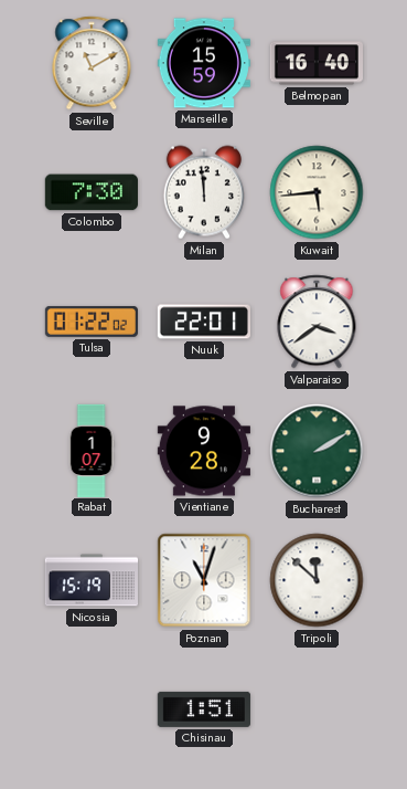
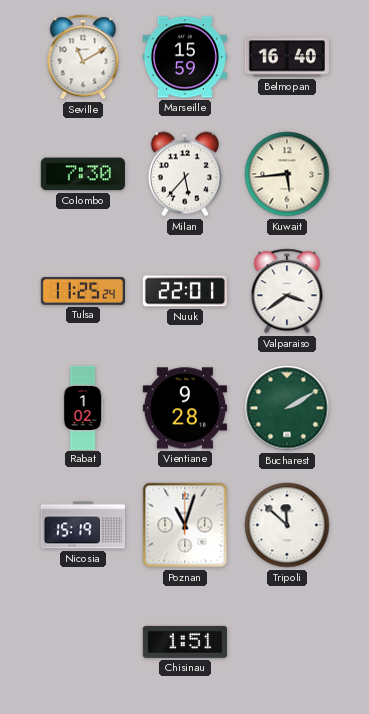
Milan: 11:59 -> 5:37 (185, 174)
Tulsa: 01:22 -> 11:25 (83, 291)
Rabat: 1:07 -> 1:02 (83, 407)
